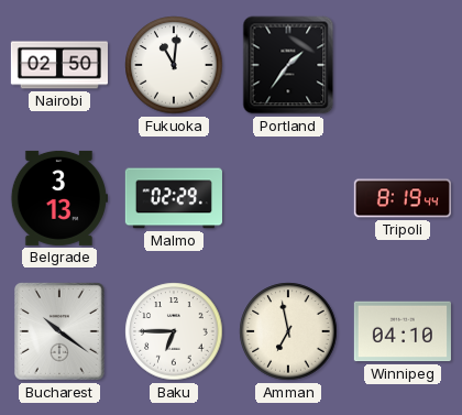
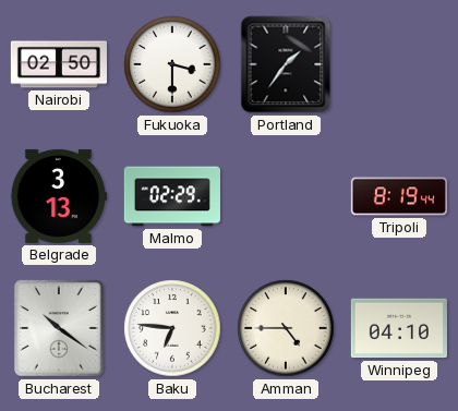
Fukuoka: 11:01 -> 3:30 (172, 64)
Baku: 6:45 -> 6:46 (172, 328)
Amman: 6:58 -> 4:45 (286, 328)
